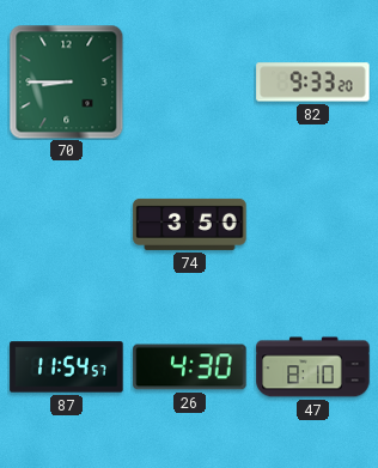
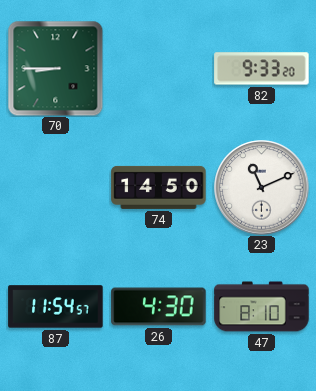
74: 3:50 -> 14:50 (159, 187)
23: none -> 11:11 (262, 188)
